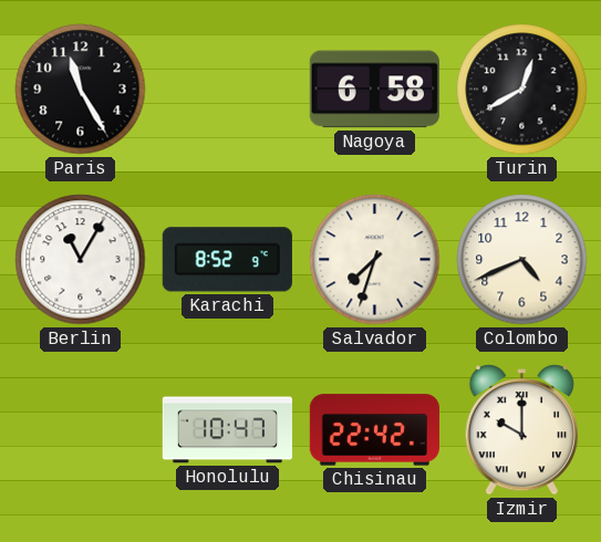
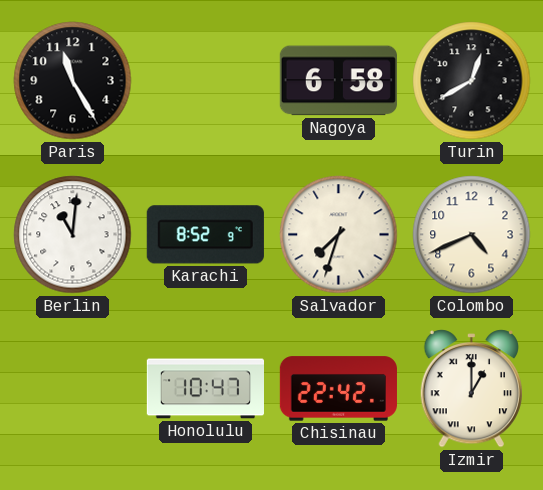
Berlin: 11:05 -> 11:01 (73, 235)
Izmir: 10:00 -> 1:00 (471, 389)
